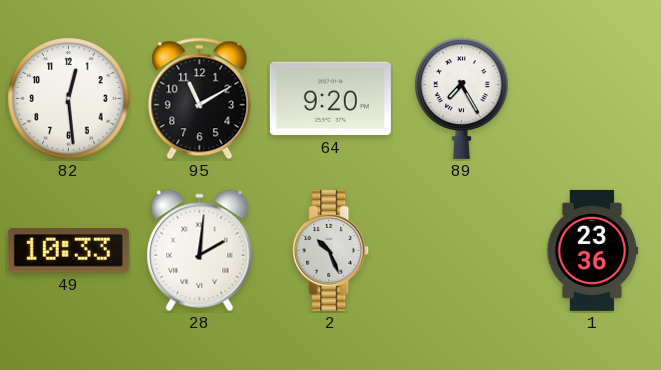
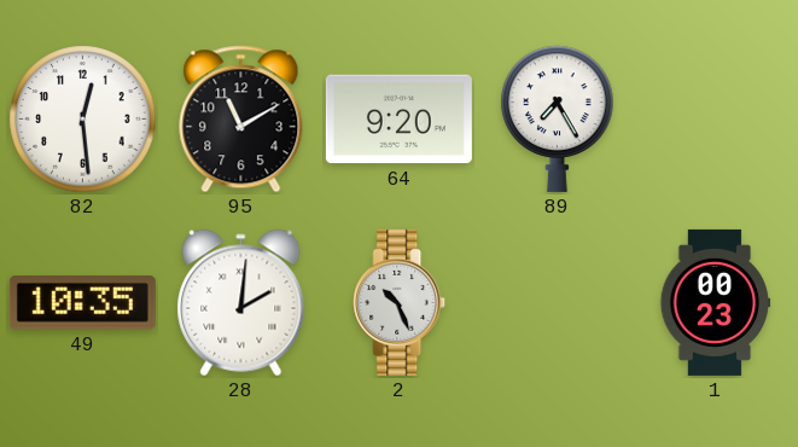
49: 10:33 -> 10:35 (82, 303)
1: 23:36 -> 00:23 (716, 302)
